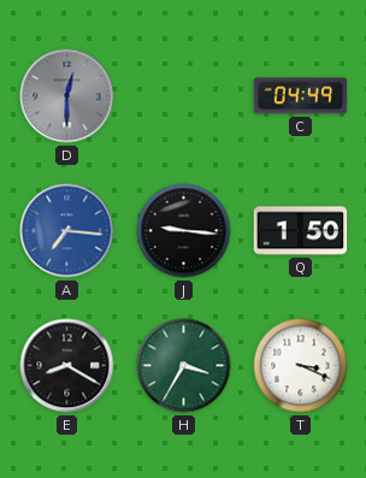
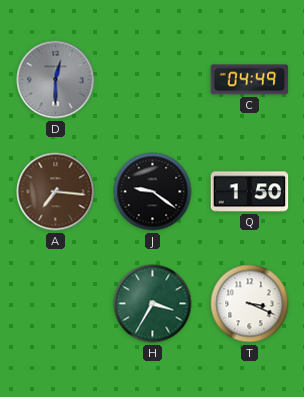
A dial: blue -> brown (56, 192)
J: 9:16 -> 9:21 (153, 192)
E: 8:20 -> none (67, 366)
